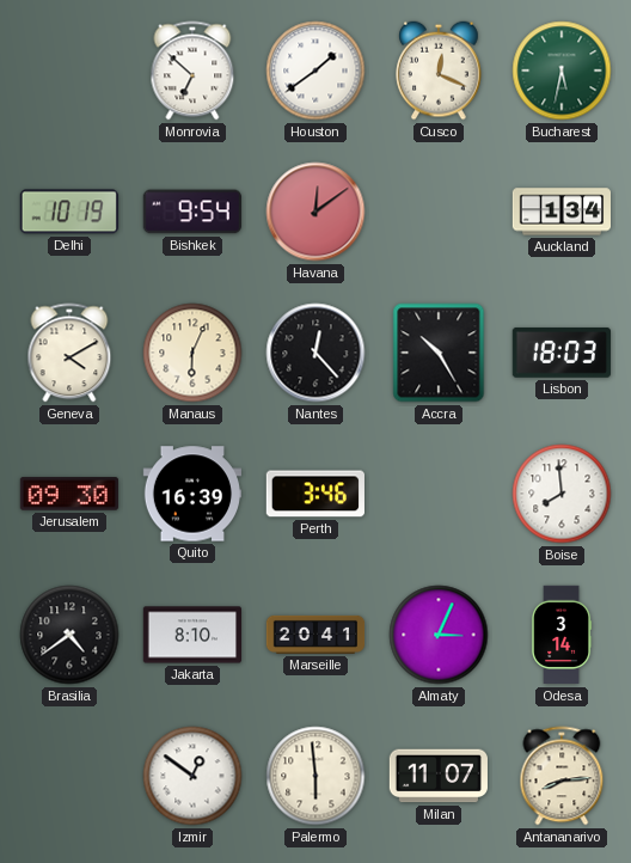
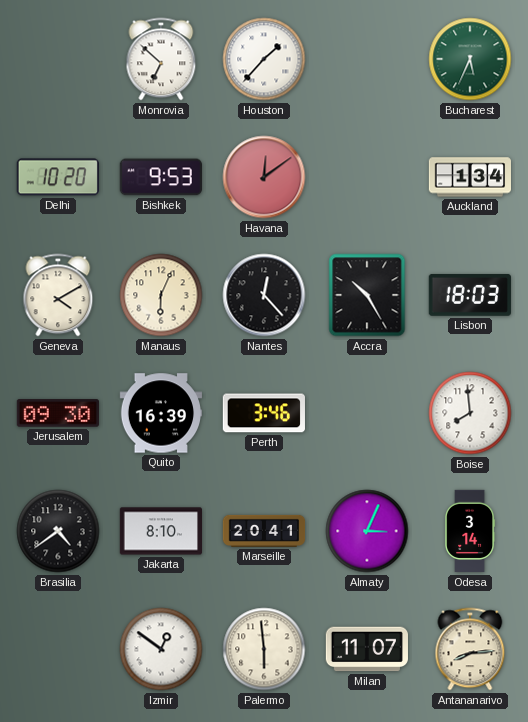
Houston: 1:39 -> 1:37 (264, 59)
Cusco: 12:19 -> none (439, 71)
Bucharest: 5:32 -> 5:34 (470, 59)
Delhi: 10:19 -> 10:20 (58, 177)
Bishkek: 9:54 -> 9:53 (161, 177)
